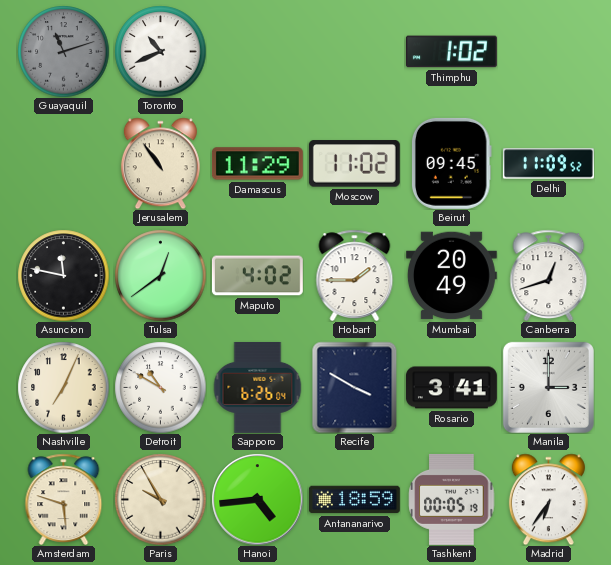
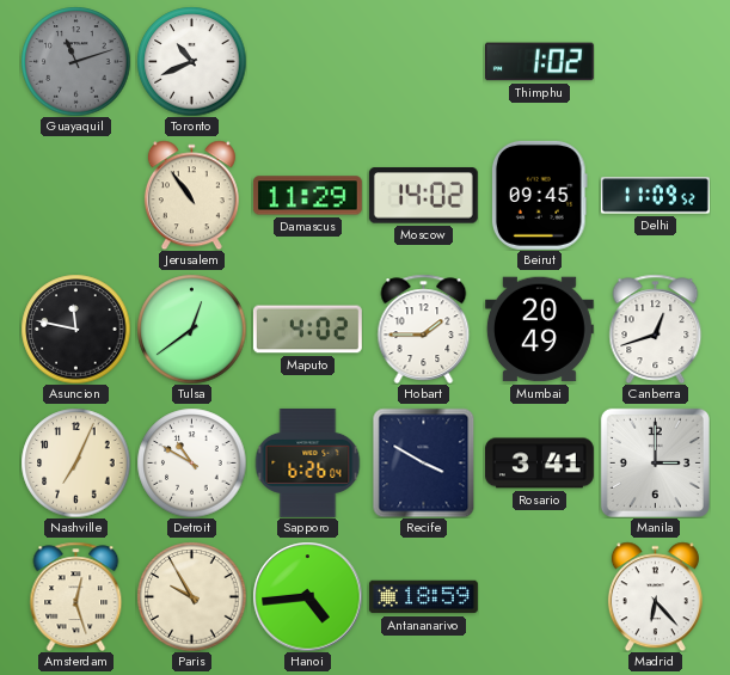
Moscow: 11:02 -> 14:02 (423, 196)
Amsterdam: 5:48 -> 12:27 (76, 596)
Tashkent: 00:05 -> none (452, 499)
Madrid: 6:36 -> 6:23 (655, 596)
